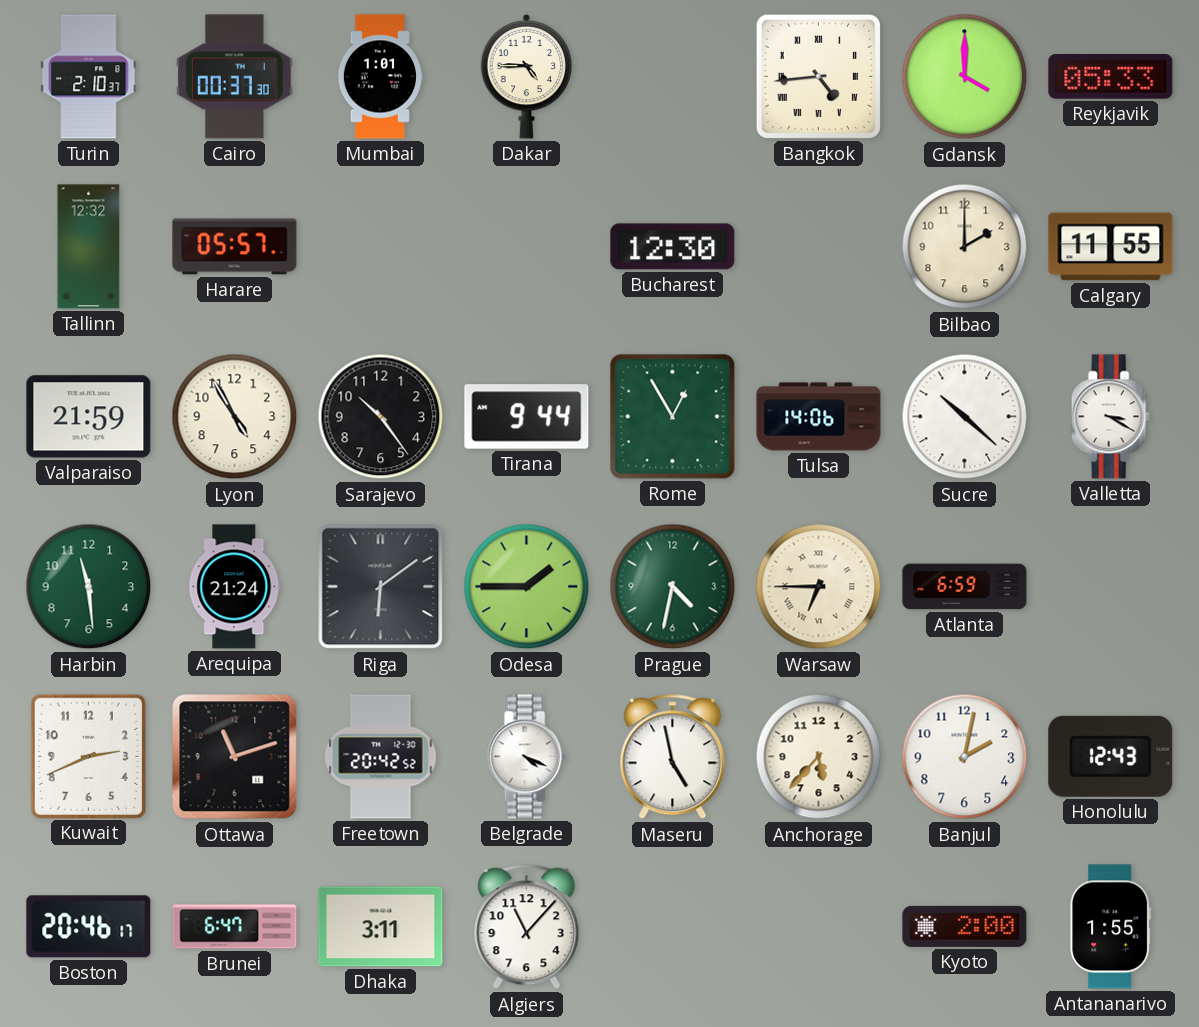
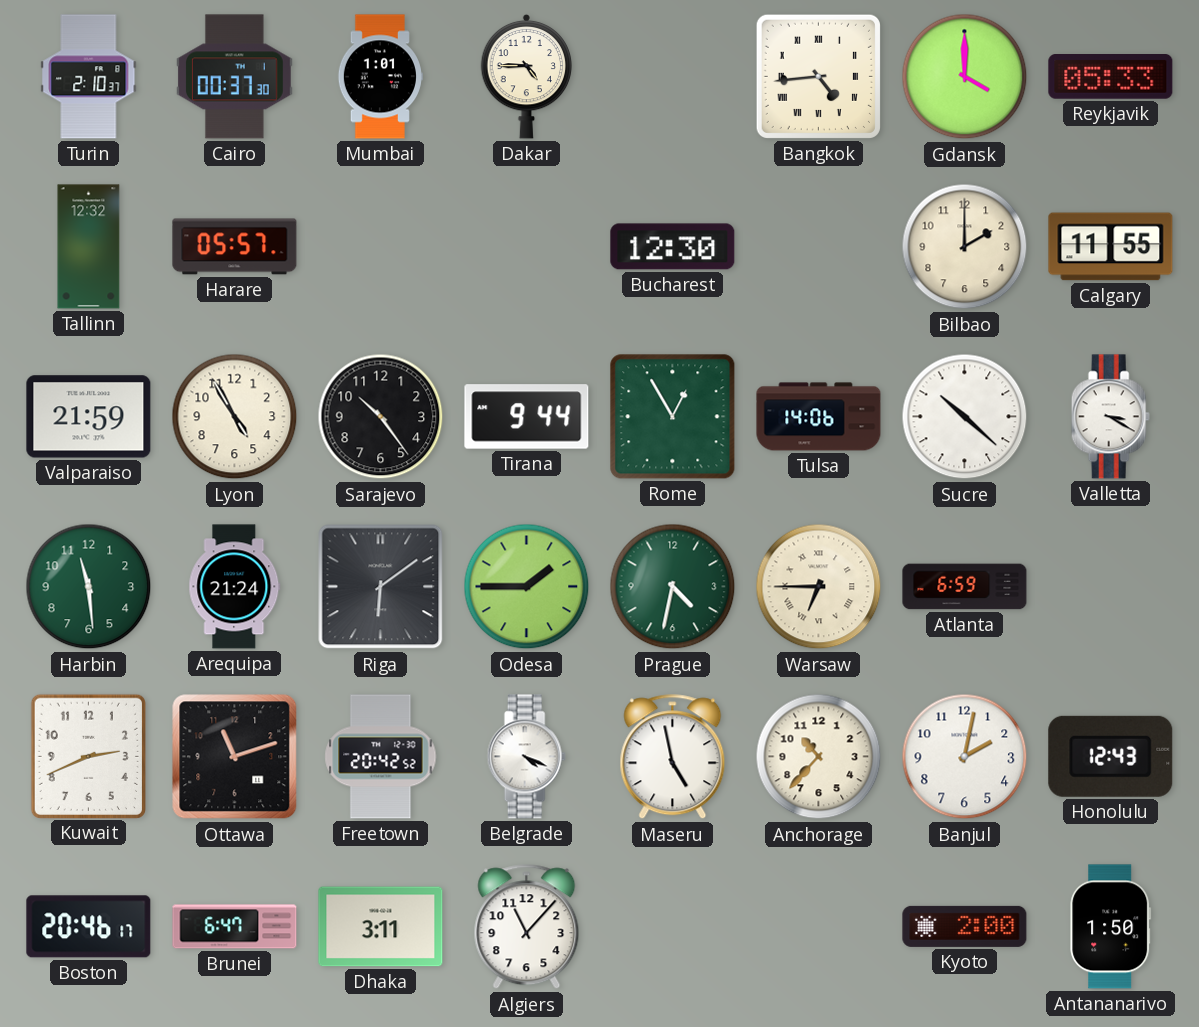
Anchorage: 5:37 -> 10:37 (819, 757)
Antananarivo: 1:55 -> 1:50 (1111, 927)
